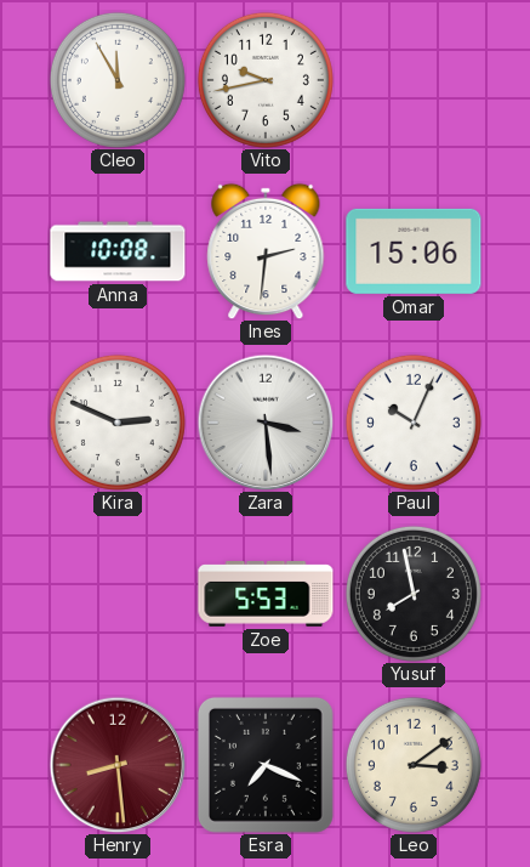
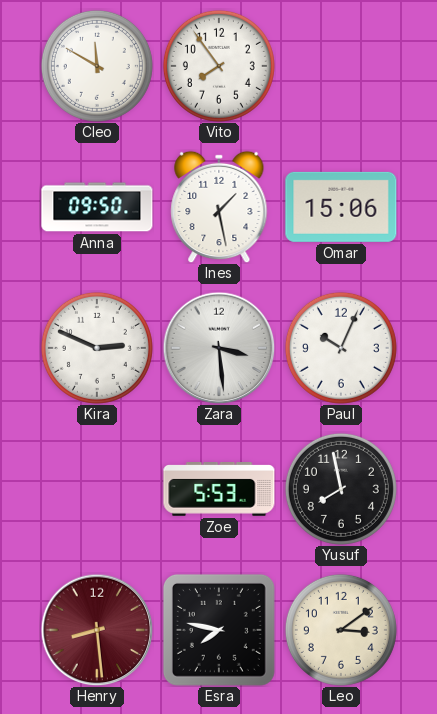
Cleo: 11:55 -> 11:50 (97, 66)
Vito: 9:43 -> 7:54 (219, 66)
Anna: 10:08 -> 09:50 (97, 207)
Ines: 2:31 -> 1:28 (219, 207)
Esra: 7:19 -> 7:47 (219, 630)
